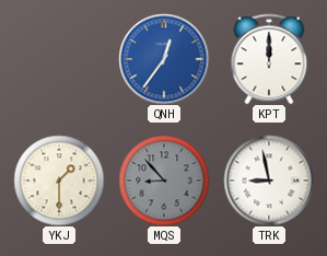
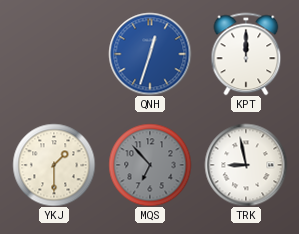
QNH: 12:36 -> 12:33 (150, 54)
MQS: 8:53 -> 6:53 (150, 165)
